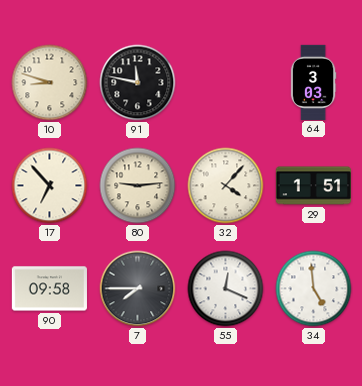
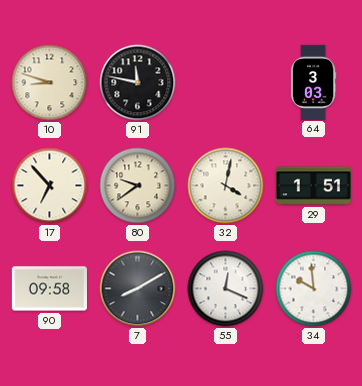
80: 9:14 -> 9:39 (138, 186)
32: 4:07 -> 4:02 (226, 186)
7: 7:45 -> 8:10 (138, 289)
34: 4:59 -> 9:59 (314, 289)
